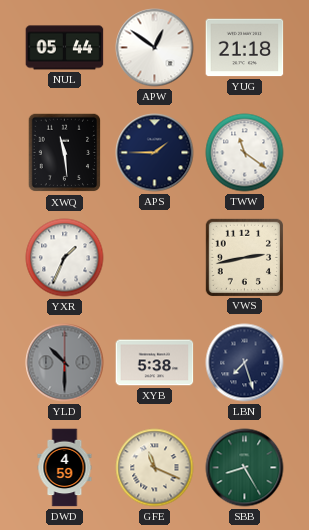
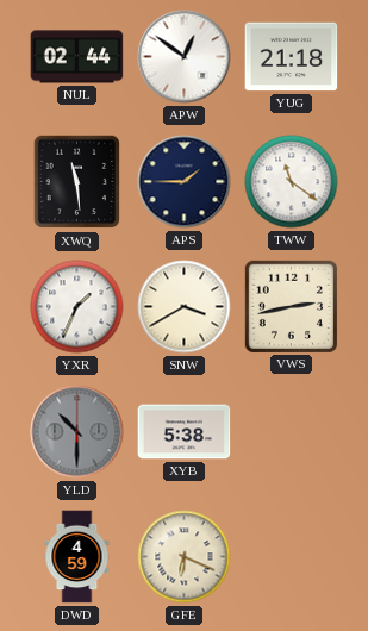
NUL: 05:44 -> 02:44 (77, 57)
SNW: none -> 3:40 (185, 307)
LBN: 7:27 -> none (245, 363)
GFE: 11:19 -> 6:19 (185, 557)
SBB: 8:25 -> none (245, 468)
